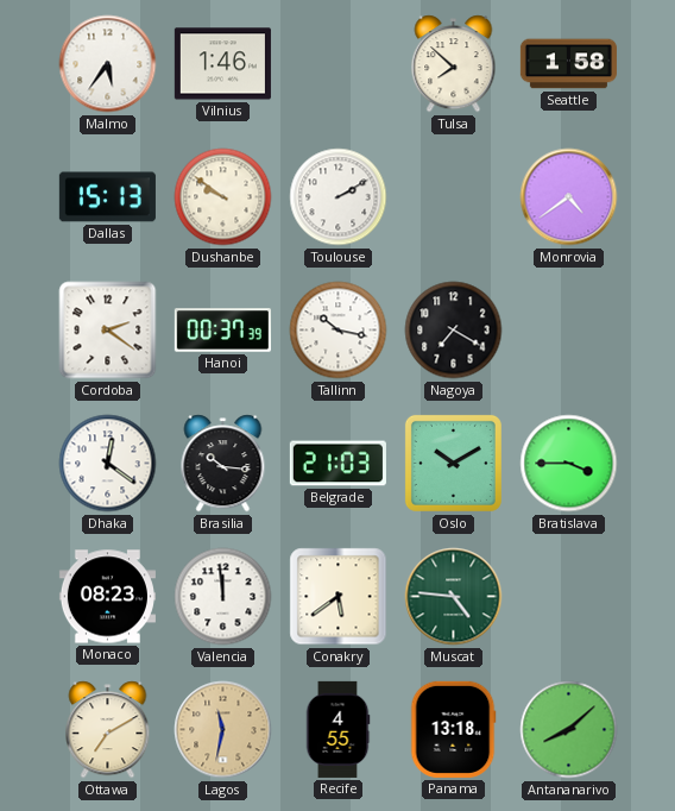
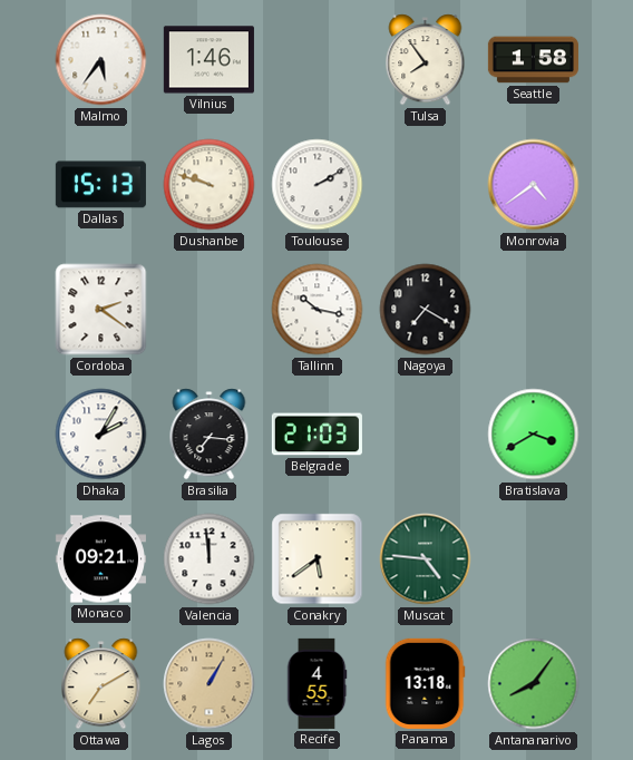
Tulsa: 7:52 -> 7:54 (426, 60)
Dushanbe: 9:51 -> 9:48 (210, 185)
Hanoi: 00:37 -> none (222, 331)
Dhaka: 12:21 -> 2:05 (101, 435)
Brasilia: 10:16 -> 7:16 (210, 435)
Oslo: 10:10 -> none (453, 463)
Bratislava: 3:45 -> 3:40 (534, 435)
Monaco: 08:23 -> 09:21 (100, 559)
Lagos: 11:32 -> 1:05 (210, 684)
Antananarivo: 8:08 -> 8:06 (534, 684)
